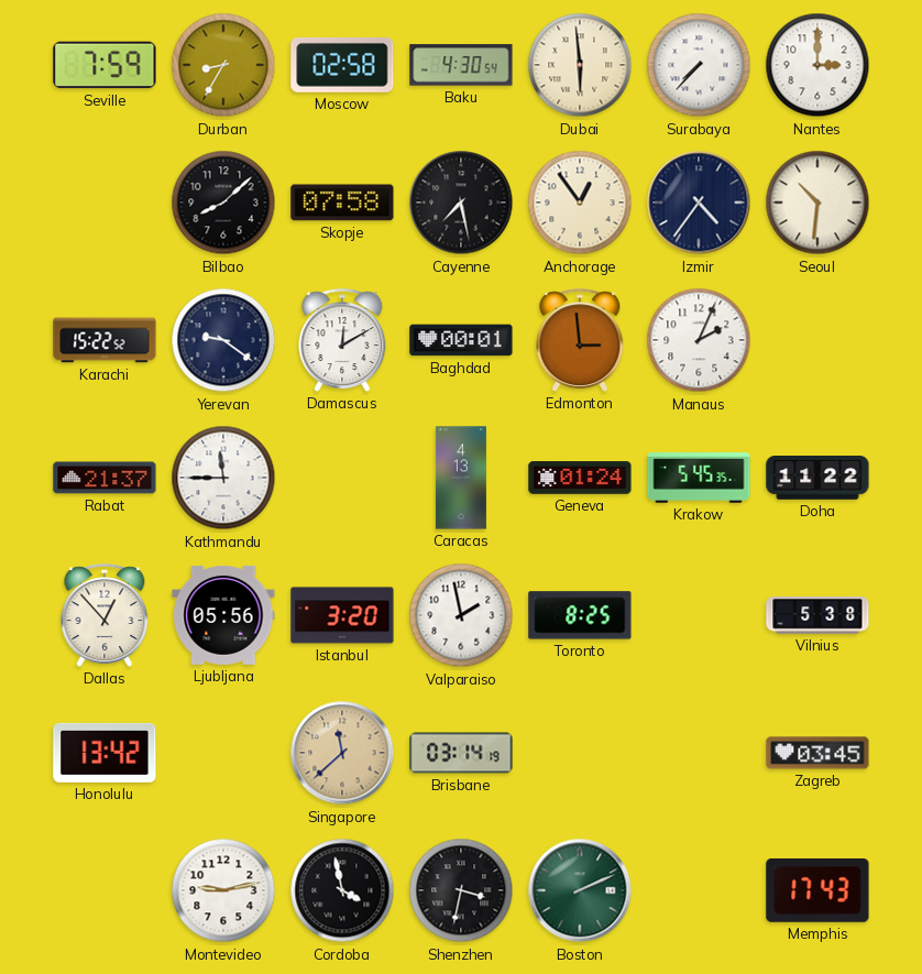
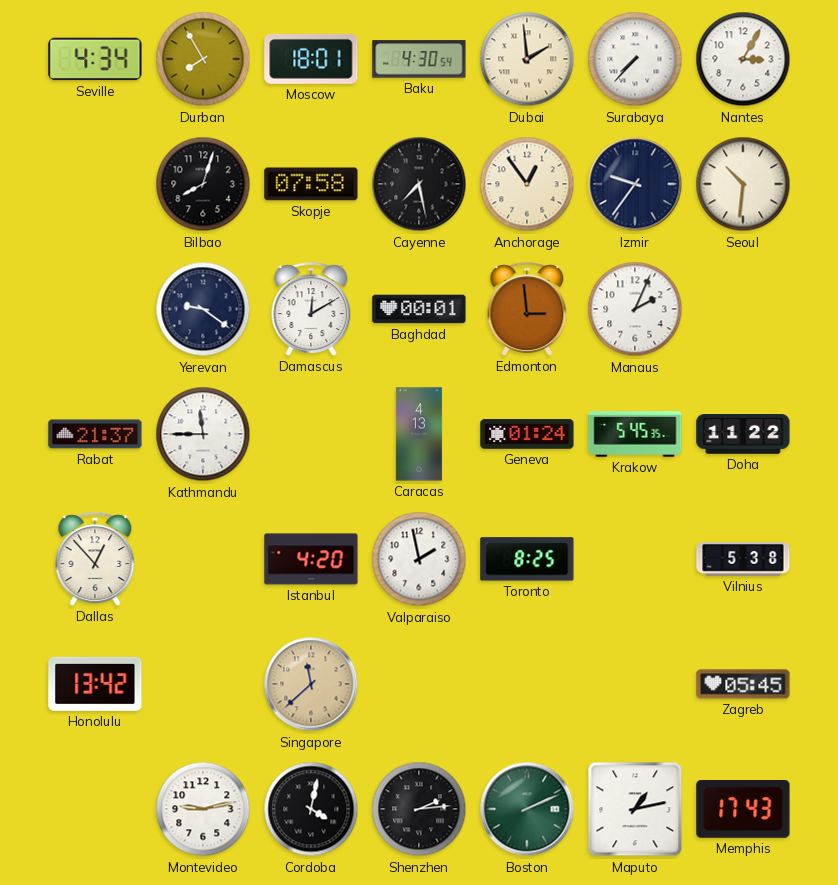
Seville: 7:59 -> 4:34 (95, 59)
Durban: 8:35 -> 7:55 (203, 59)
Moscow: 02:58 -> 18:01 (311, 59)
Dubai: 5:59 -> 1:59 (527, 59)
Nantes: 3:00 -> 3:05 (743, 59)
Bilbao: 8:08 -> 8:03 (203, 184)
Izmir: 4:36 -> 9:36 (635, 184)
Karachi: 15:22 -> none (105, 340)
Ljubljana: 05:56 -> none (223, 615)
Istanbul: 3:20 -> 4:20 (311, 559)
Brisbane: 03:14 -> none (461, 753)
Zagreb: 03:45 -> 05:45 (743, 684)
Cordoba: 3:58 -> 4:02 (311, 809)
Shenzhen: 3:32 -> 2:14 (419, 809)
Maputo: none -> 1:13 (635, 809)
